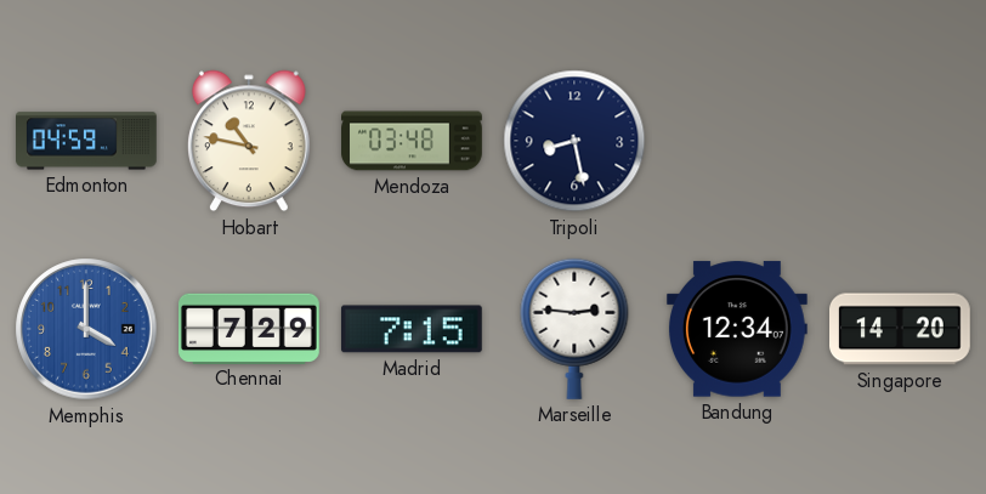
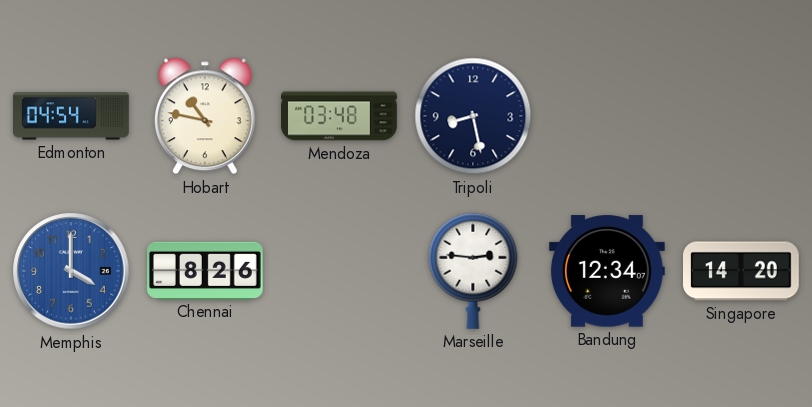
Edmonton: 04:59 -> 04:54 (72, 116)
Chennai: 7:29 -> 8:26 (206, 270)
Madrid: 7:15 -> none (412, 329)
